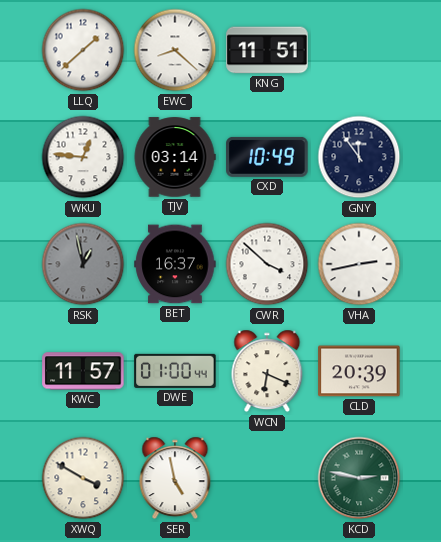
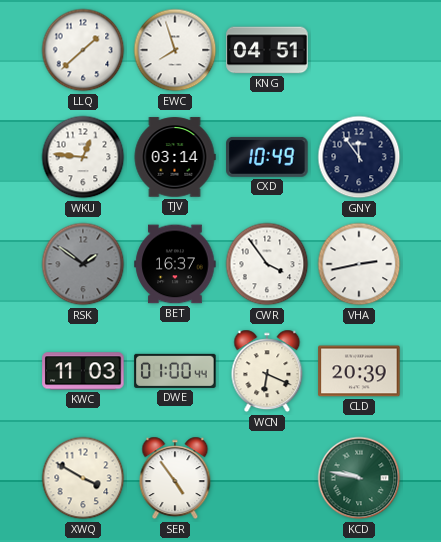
EWC: 8:22 -> 7:57 (175, 50)
KNG: 11:51 -> 04:51 (267, 50)
RSK: 12:58 -> 1:51 (83, 264)
CWR: 3:52 -> 3:54 (267, 264)
KWC: 11:57 -> 11:03 (83, 371)
SER: 4:58 -> 4:54 (175, 478)
KCD: 2:47 -> 9:47 (359, 478)
